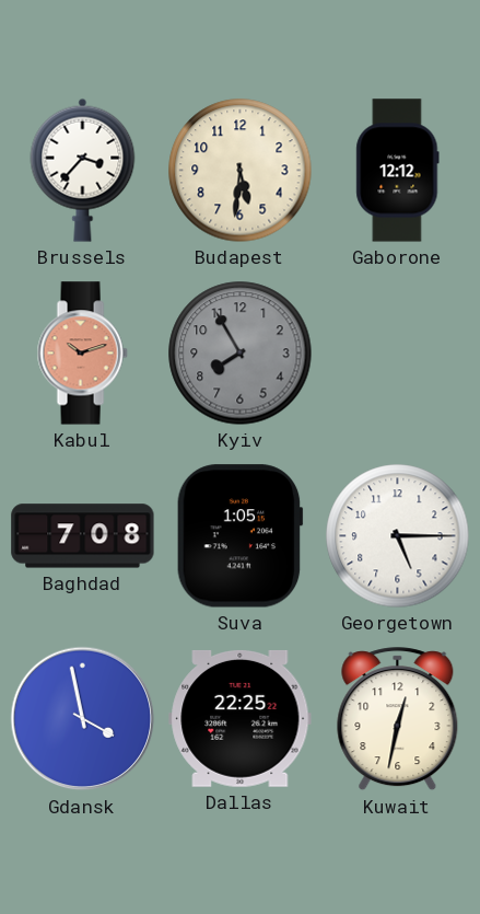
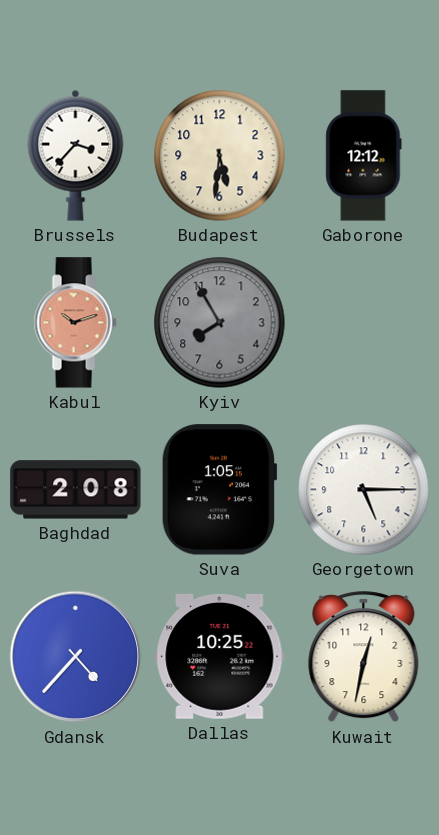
Baghdad: 7:08 -> 2:08 (76, 490)
Gdansk: 3:58 -> 4:37 (76, 657)
Dallas: 22:25 -> 10:25 (220, 656)
